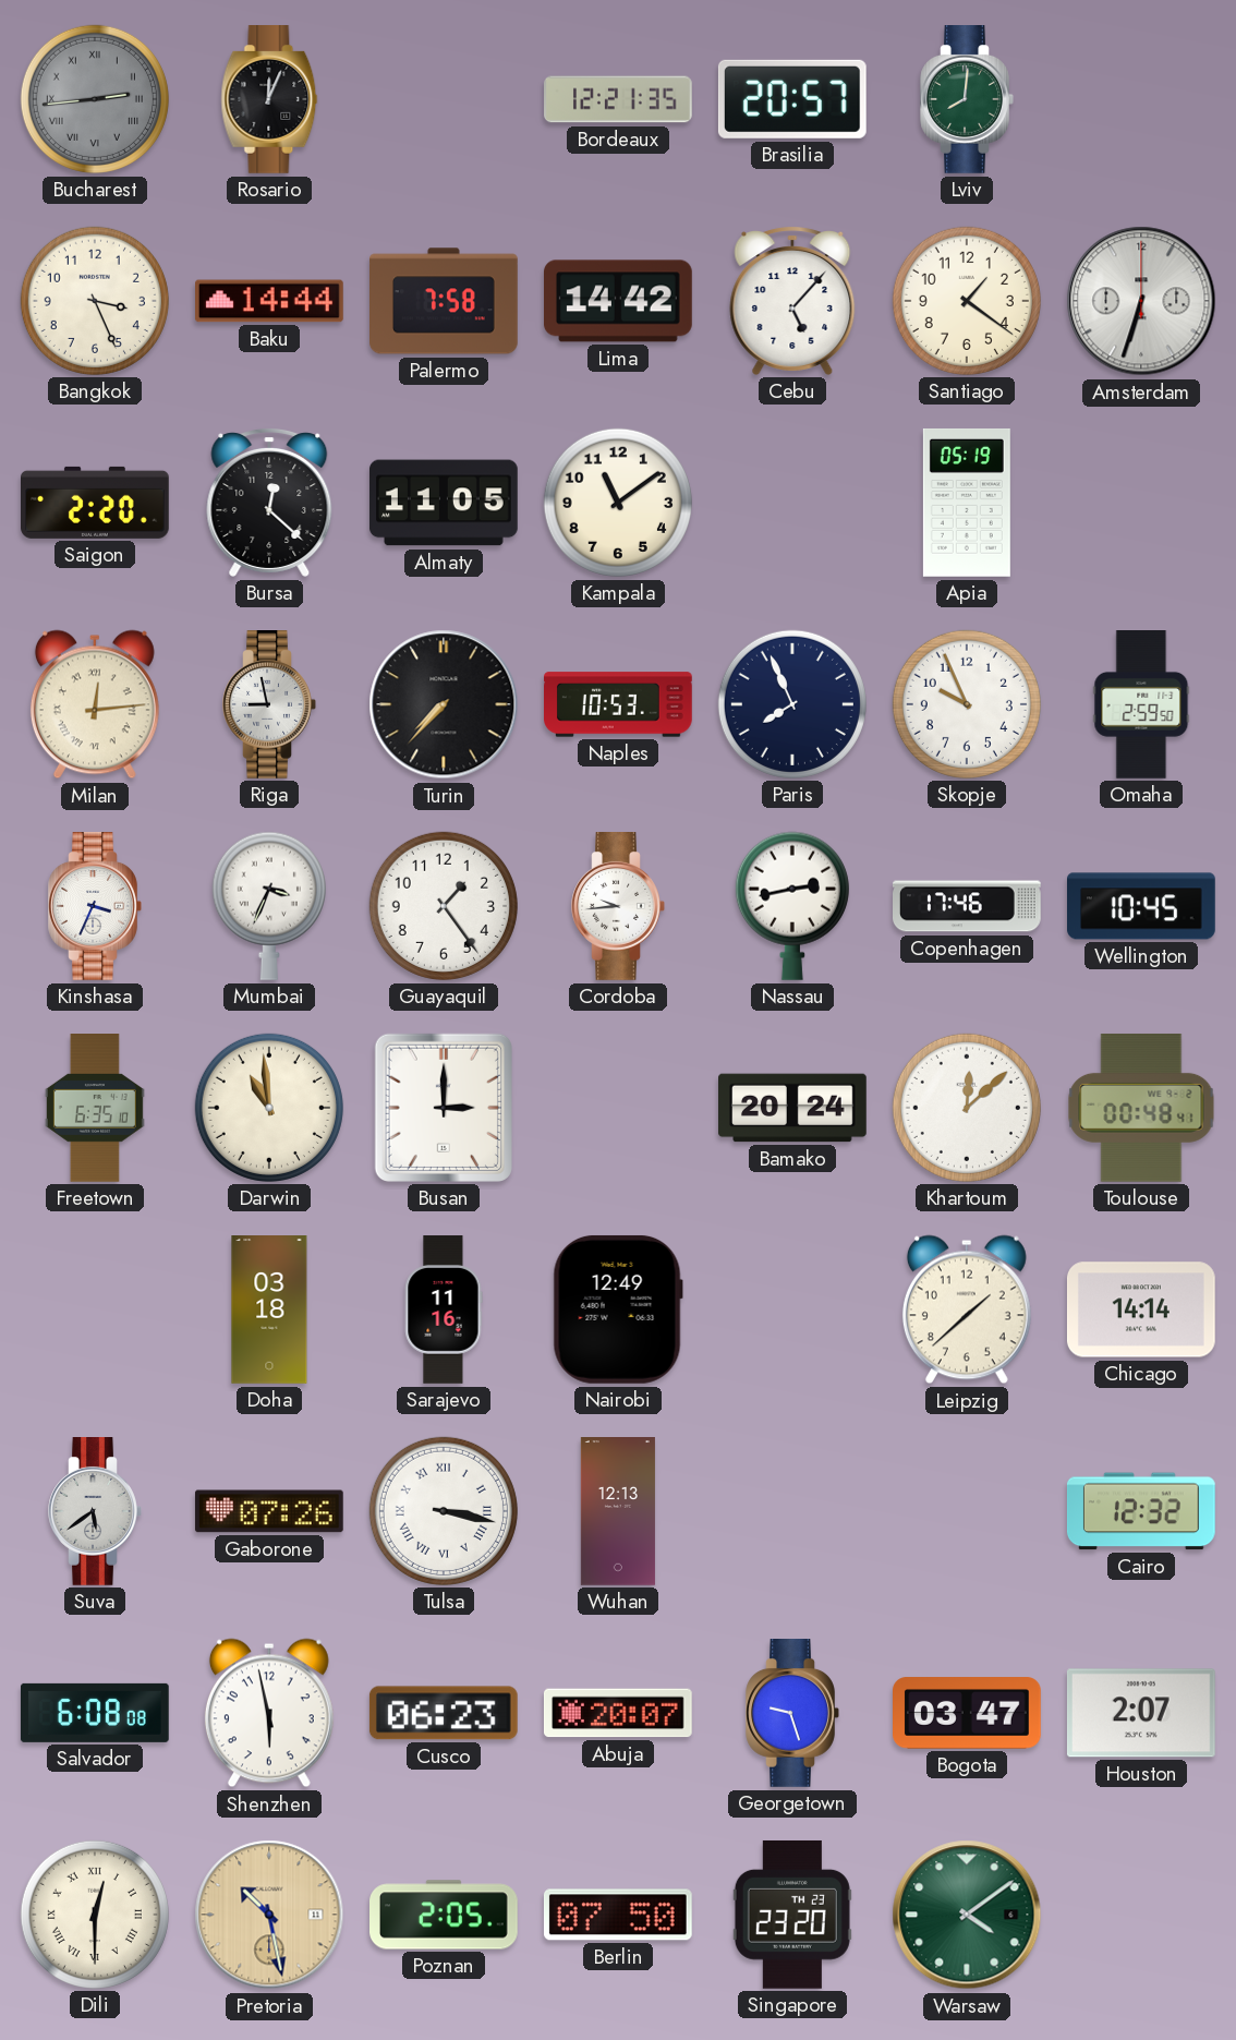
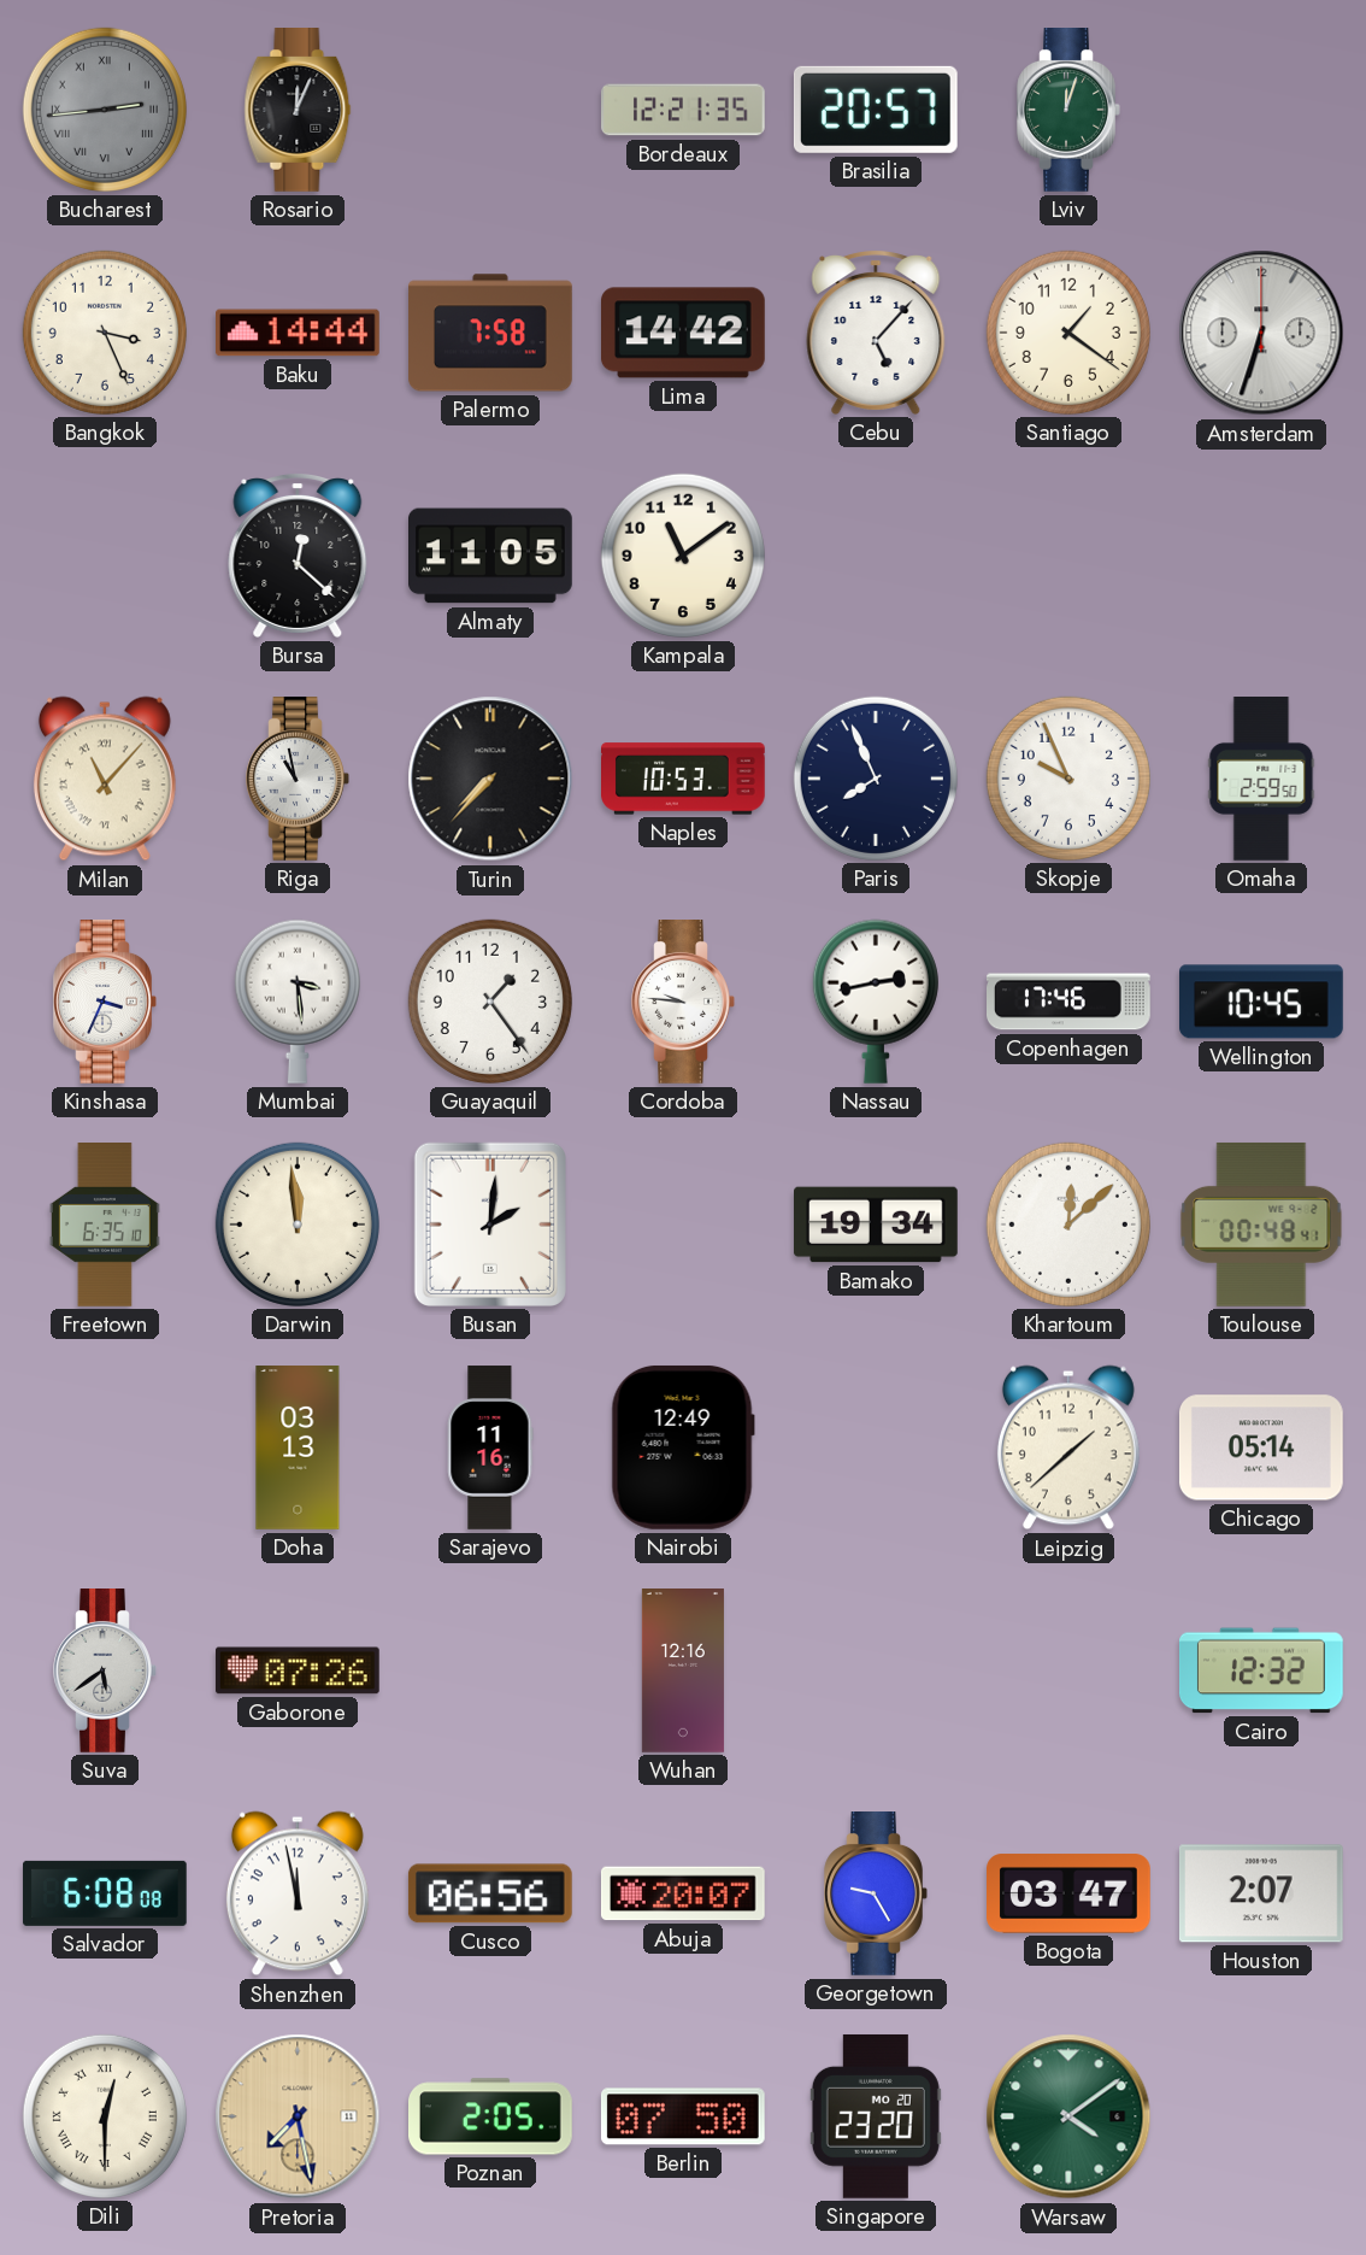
Lviv: 8:01 -> 12:03 (1068, 111)
Saigon: 2:20 -> none (96, 503)
Apia: 05:19 -> none (967, 503)
Milan: 12:14 -> 11:07 (105, 779)
Riga: 8:58 -> 10:58 (298, 780)
Mumbai: 3:34 -> 3:29 (298, 1002)
Cordoba: 9:44 -> 9:46 (683, 1003)
Darwin: 10:59 -> 11:59 (298, 1225)
Busan: 3:00 -> 2:01 (490, 1225)
Bamako: 20:24 -> 19:34 (877, 1225)
Doha: 03:18 -> 03:13 (298, 1449)
Chicago: 14:14 -> 05:14 (1261, 1447)
Tulsa: 3:17 -> none (444, 1511)
Wuhan: 12:13 -> 12:16 (683, 1672)
Shenzhen: 5:58 -> 11:58 (298, 1893)
Cusco: 06:23 -> 06:56 (490, 1893)
Georgetown: 9:27 -> 9:25 (876, 1895)
Pretoria: 10:28 -> 7:28 (298, 2116)
Singapore date: TH 23 -> MO 20 (876, 2116)
